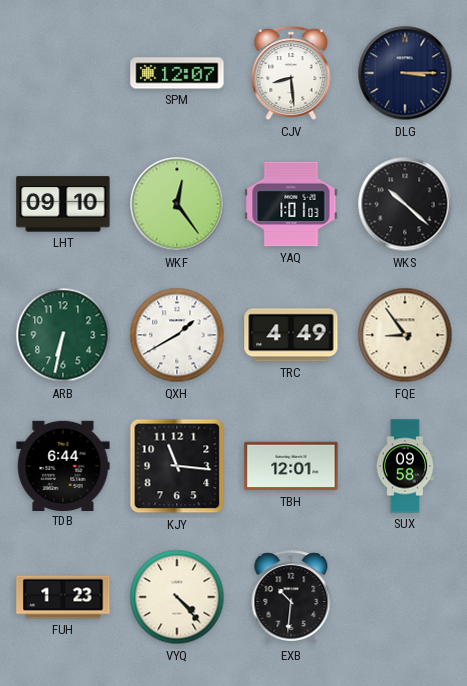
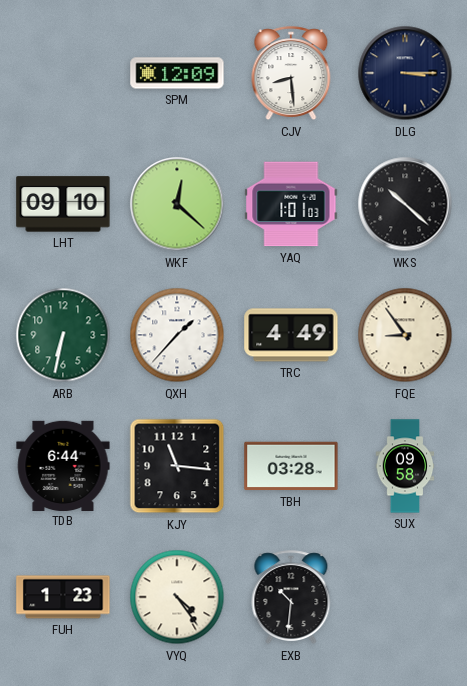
SPM: 12:07 -> 12:09 (177, 73)
WKF: 12:24 -> 12:22 (177, 204)
QXH: 1:40 -> 1:37 (177, 335)
TBH: 12:01 -> 03:28 (291, 466)
VYQ: 4:23 -> 4:24 (177, 597)
